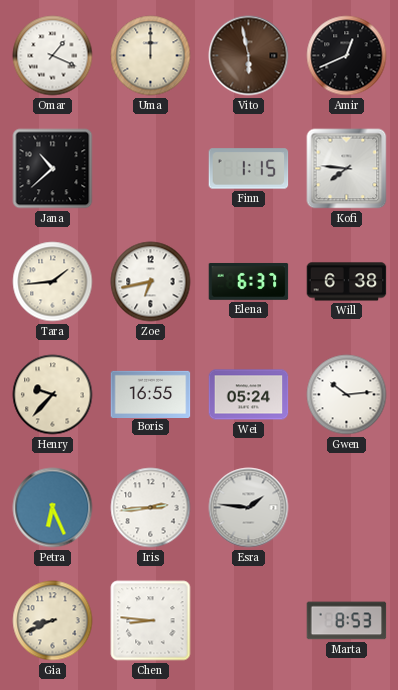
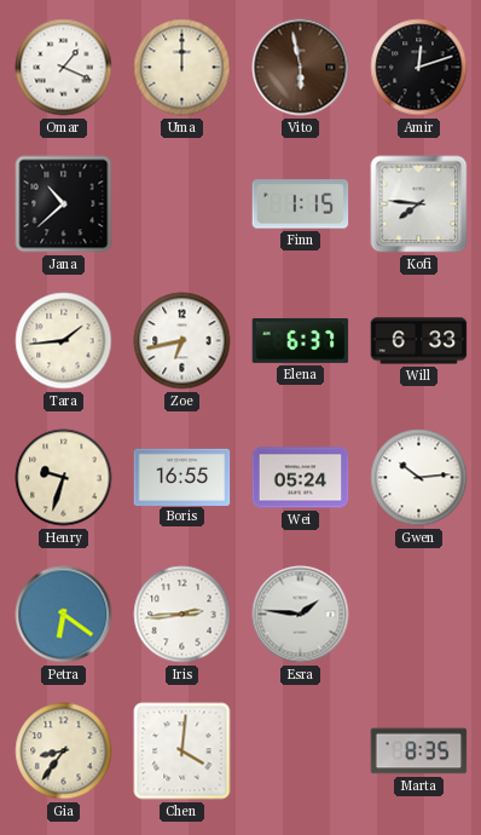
Amir: 12:41 -> 12:12 (419, 68)
Will: 6:38 -> 6:33 (419, 341)
Henry: 9:37 -> 9:33 (64, 478)
Petra: 6:26 -> 6:21 (64, 615)
Gia: 8:41 -> 8:36 (64, 751)
Chen: 8:46 -> 4:01 (182, 751)
Marta: 8:53 -> 8:35 (419, 751)
